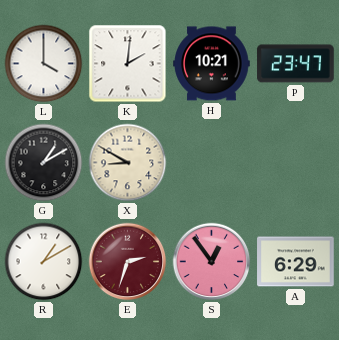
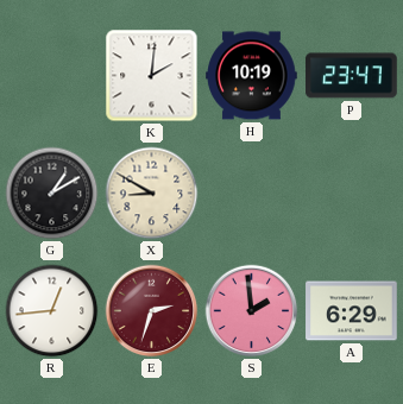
L: 4:00 -> none (44, 64)
H: 10:21 -> 10:19 (252, 76)
R: 1:10 -> 12:44 (52, 311)
S: 12:54 -> 1:59 (252, 311)
